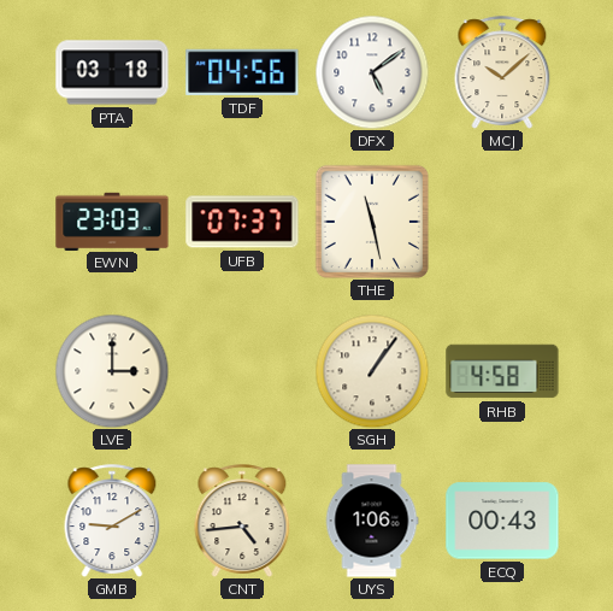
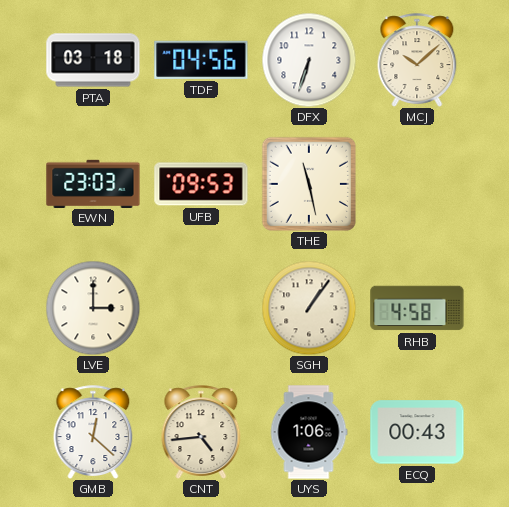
DFX: 5:09 -> 6:33 (309, 60)
UFB: 07:37 -> 09:53 (201, 184)
GMB: 9:10 -> 12:22 (93, 432)
